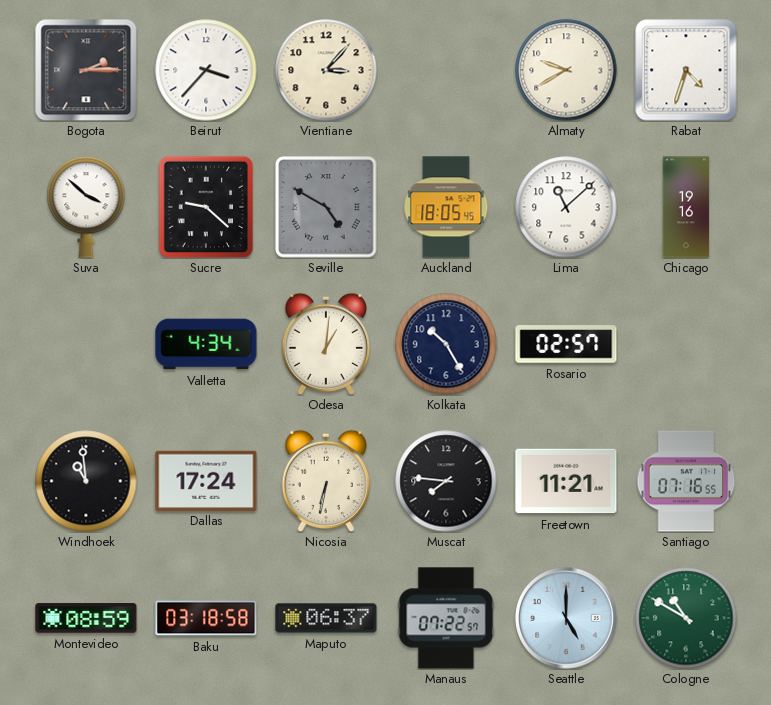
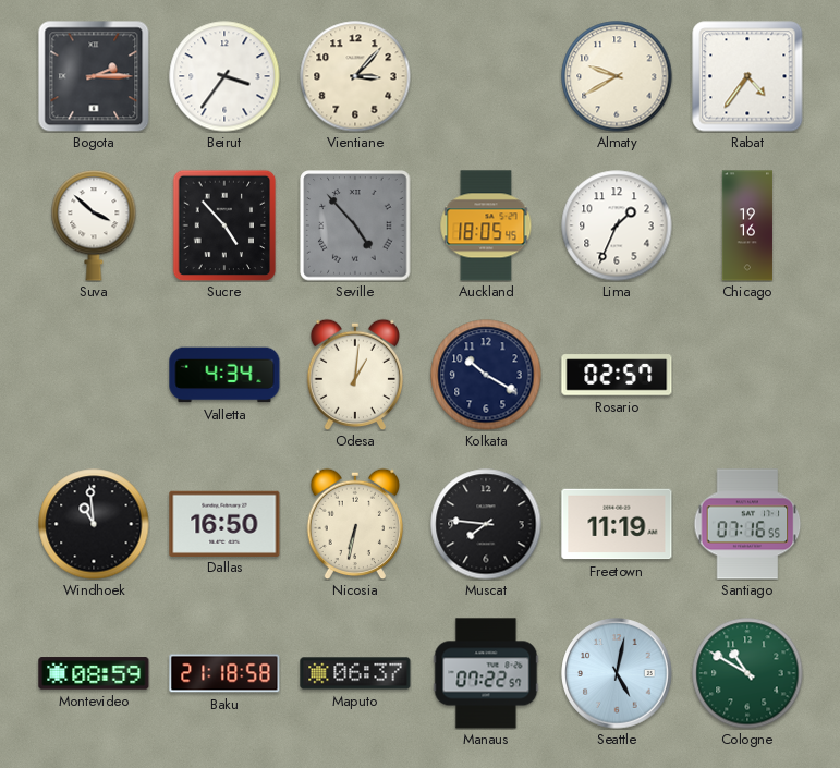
Beirut: 3:37 -> 3:36 (224, 76)
Rabat: 4:33 -> 4:36 (747, 76)
Sucre: 9:22 -> 4:53 (224, 225)
Seville: 4:50 -> 4:53 (355, 225)
Lima: 11:08 -> 1:34 (617, 225)
Kolkata: 10:25 -> 10:20 (486, 375)
Dallas: 17:24 -> 16:50 (224, 523)
Freetown: 11:21 -> 11:19 (617, 524)
Baku: 03:18 -> 21:18 (224, 673)
Seattle: 5:00 -> 5:02 (617, 673)
